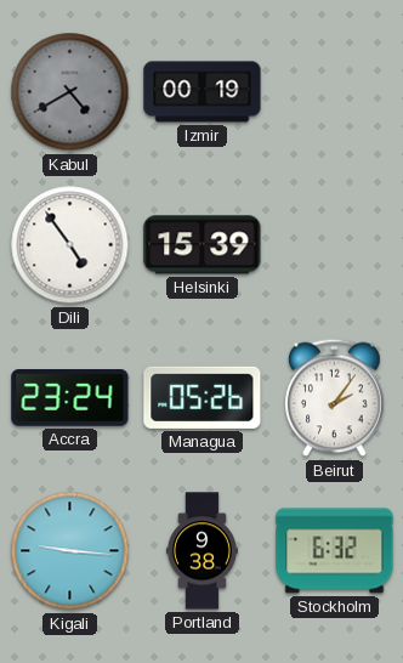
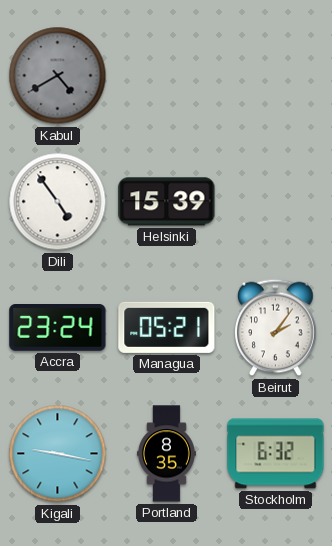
Izmir: 00:19 -> none (203, 92)
Managua: 05:26 -> 05:21 (167, 327)
Kigali: 9:16 -> 9:17 (58, 454)
Portland: 9:38 -> 8:35 (166, 454)
